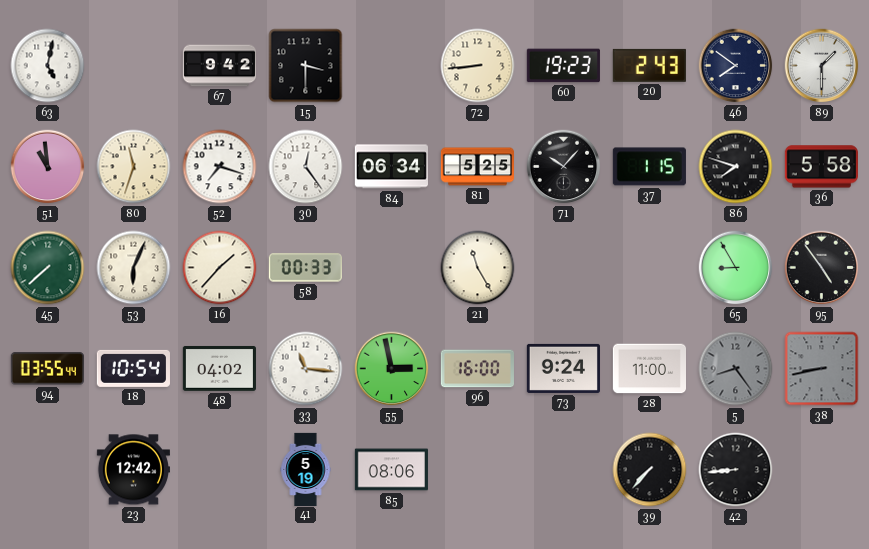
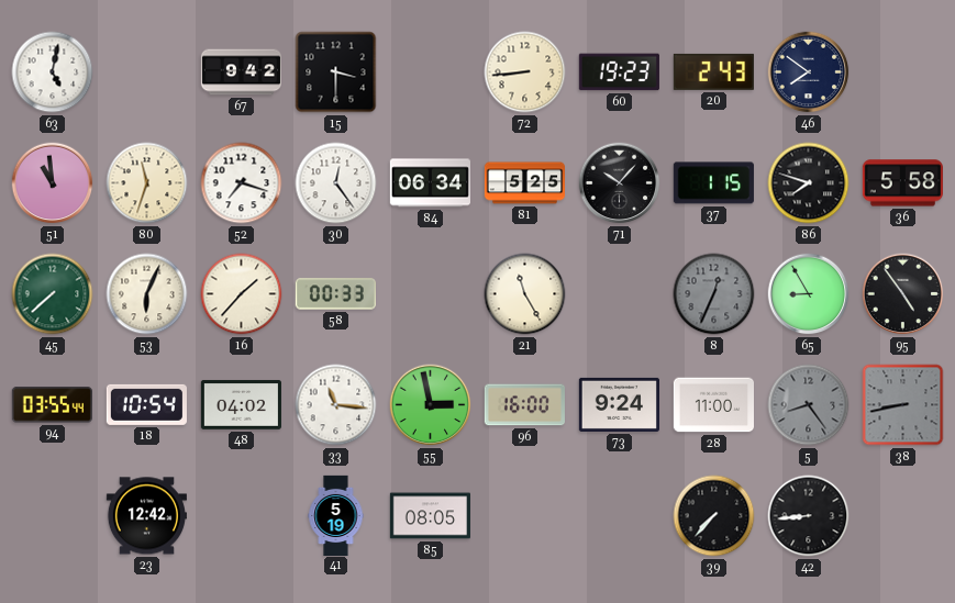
89: 1:30 -> none (822, 66)
8: none -> 12:34 (714, 294)
85: 08:06 -> 08:05 (430, 516)
